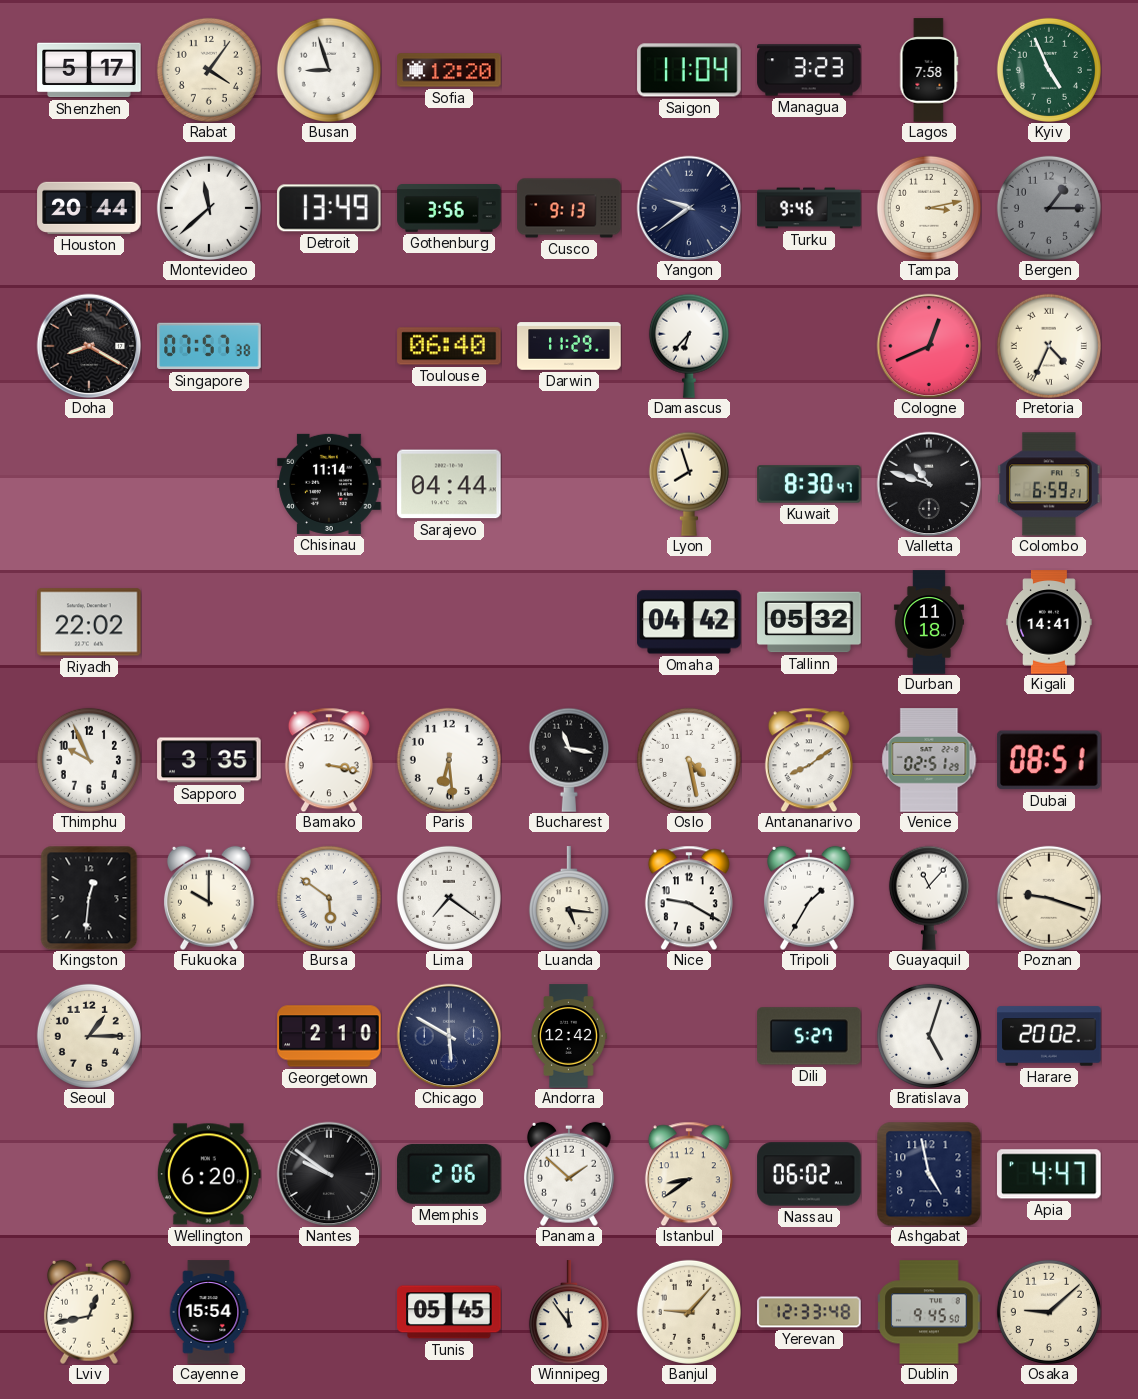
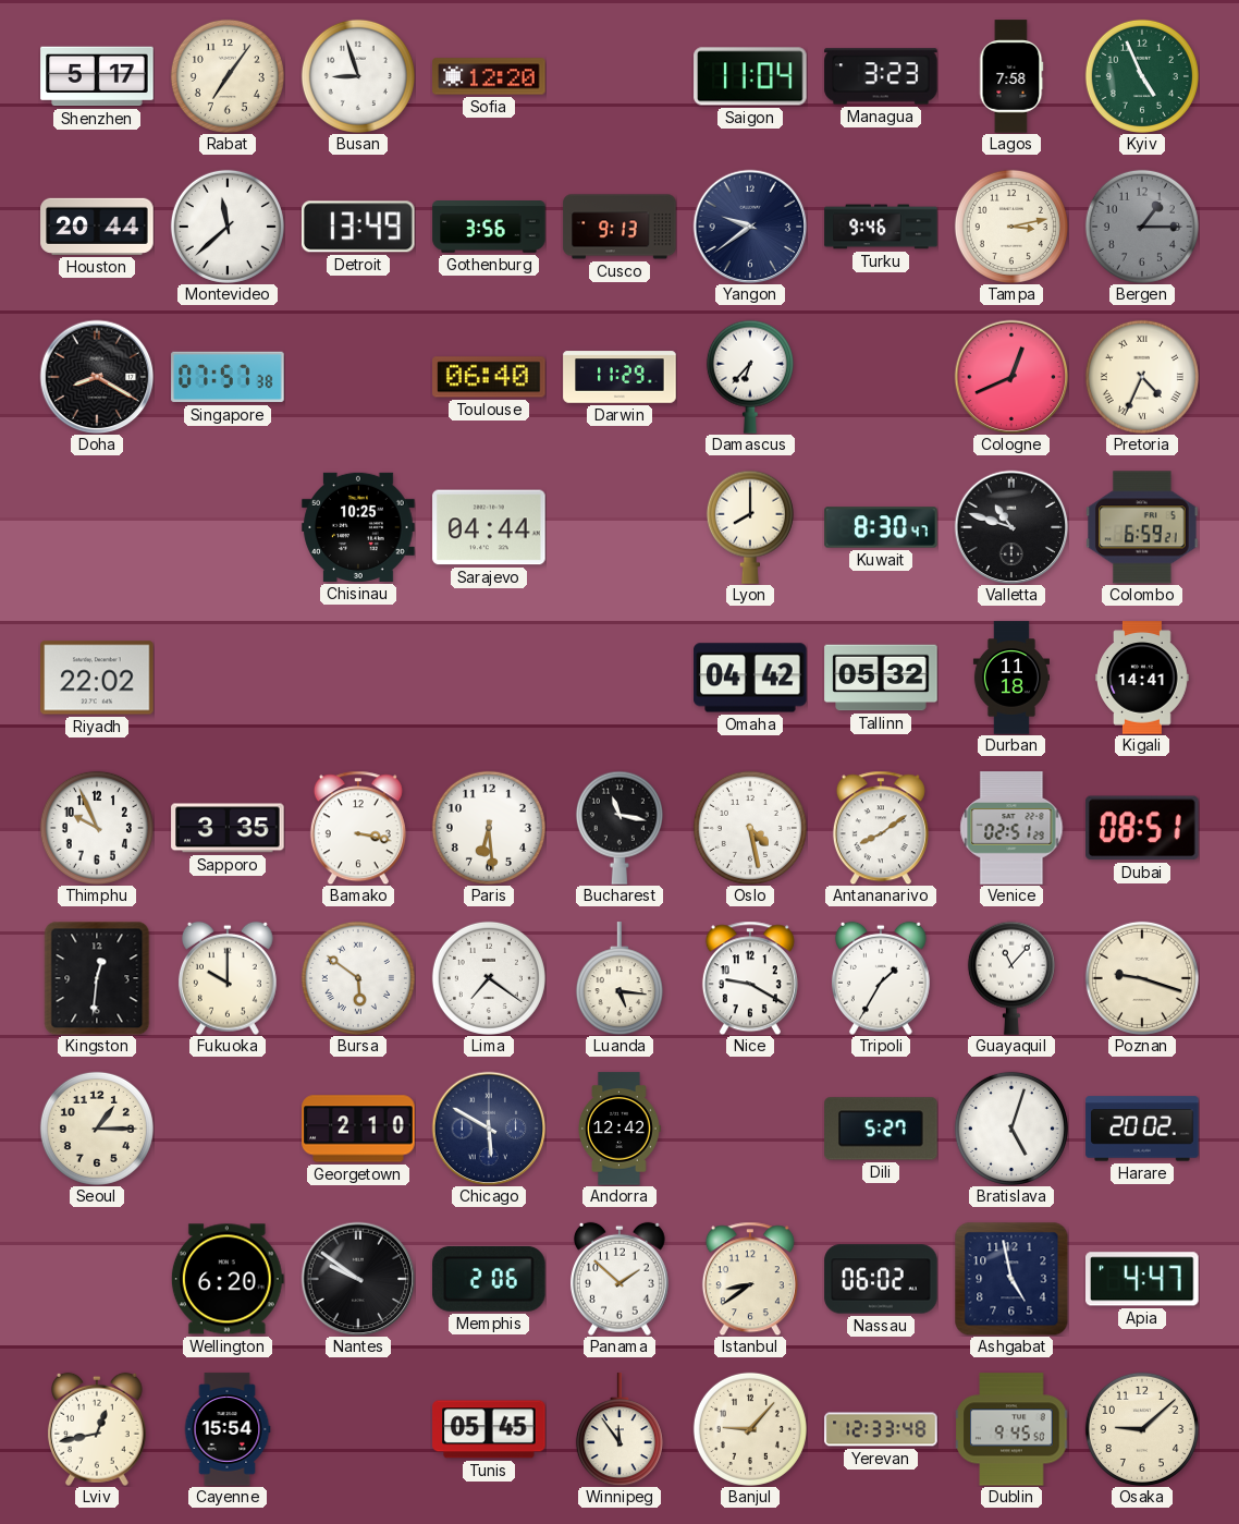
Rabat: 4:06 -> 7:06 (228, 76)
Chisinau: 11:14 -> 10:25 (358, 527)
Lyon: 7:57 -> 8:00 (750, 527)
